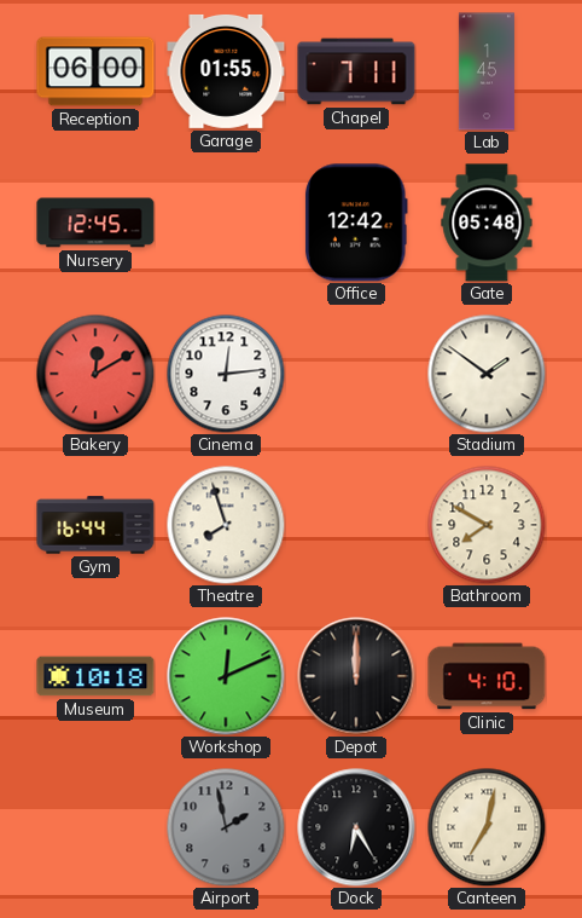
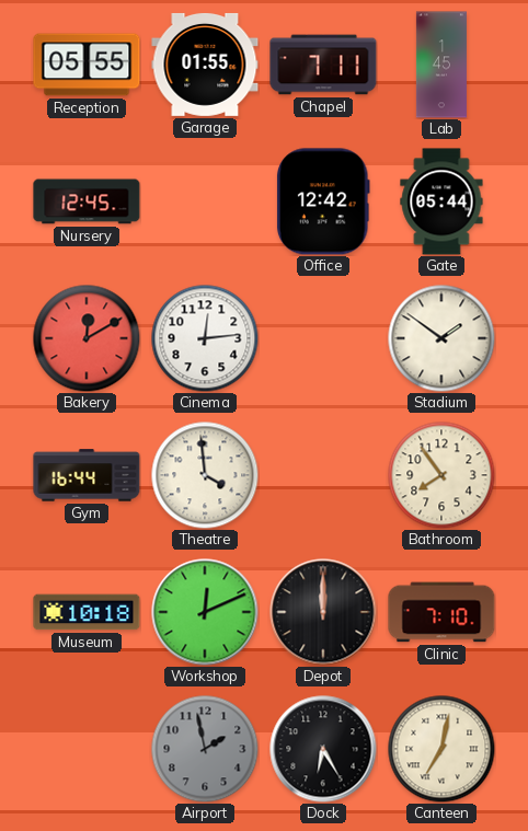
Reception: 06:00 -> 05:55 (87, 65)
Gate: 05:48 -> 05:44 (441, 201)
Theatre: 7:57 -> 3:59 (205, 475)
Bathroom: 7:50 -> 7:54 (441, 475)
Clinic: 4:10 -> 7:10 (441, 612)
